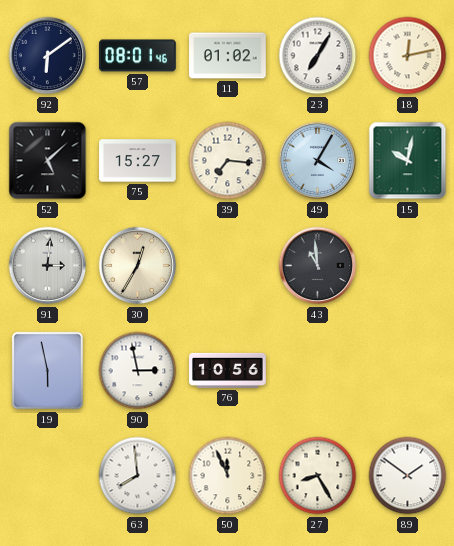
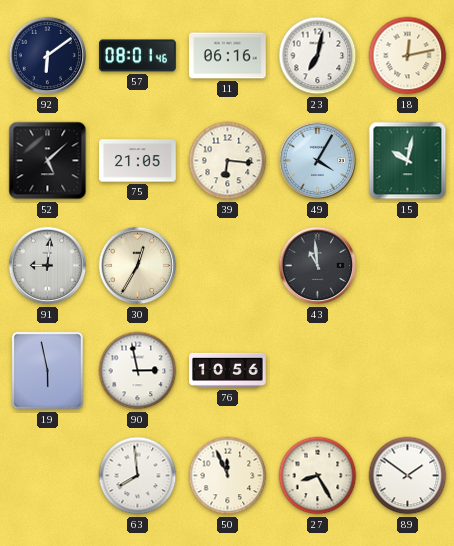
11: 01:02 -> 06:16 (228, 56)
23: 7:05 -> 7:02 (318, 56)
75: 15:27 -> 21:05 (138, 161)
39: 7:16 -> 6:16 (228, 161)
91: 3:01 -> 9:01 (48, 266)
